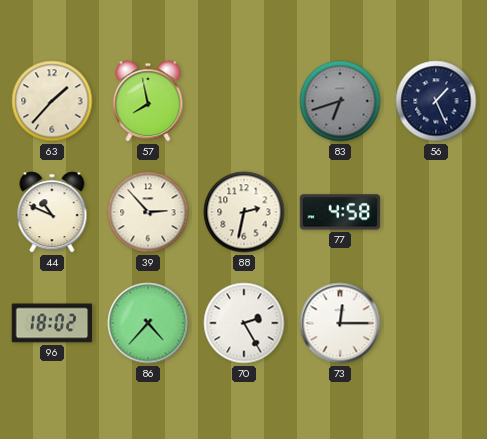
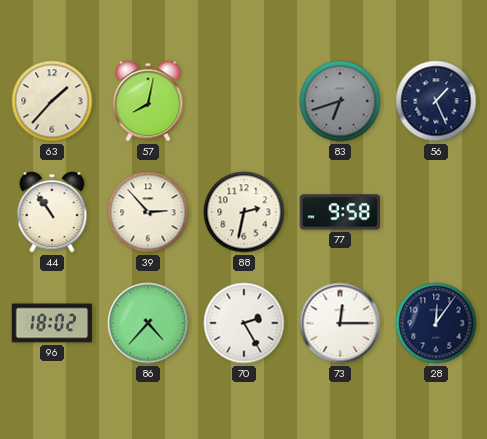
57: 7:58 -> 8:02 (148, 101)
44: 10:49 -> 10:54 (52, 212)
77: 4:58 -> 9:58 (340, 212)
28: none -> 12:06 (436, 323)
